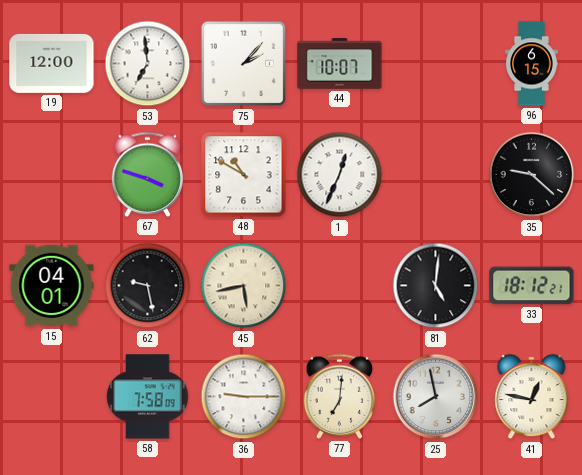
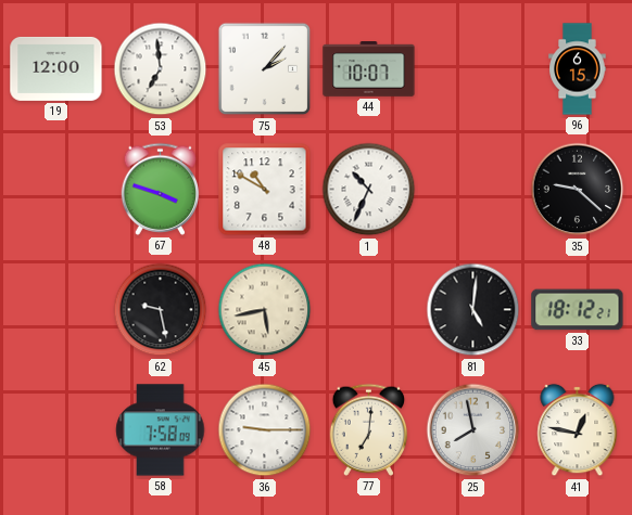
1: 12:34 -> 10:34 (369, 190)
15: 04:01 -> none (52, 286)
